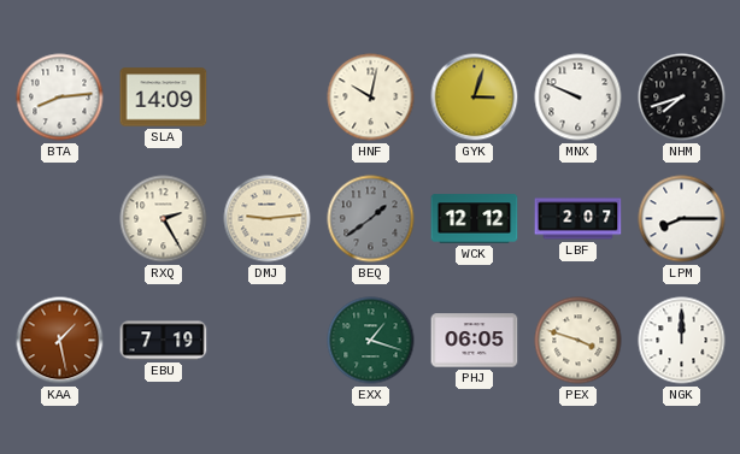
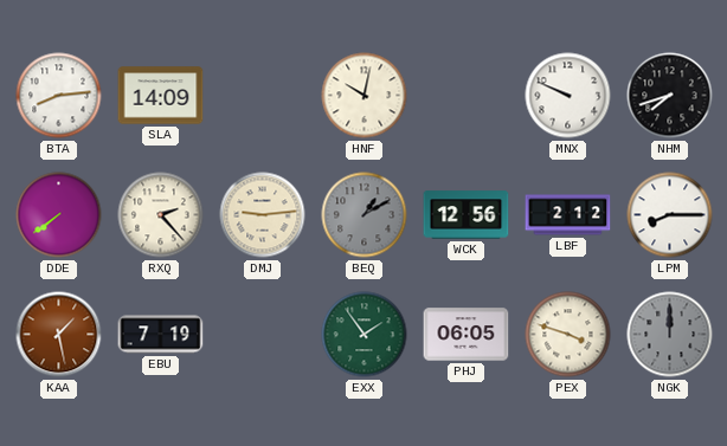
GYK: 3:03 -> none (475, 98)
DDE: none -> 7:39 (59, 215)
RXQ: 2:25 -> 2:23 (161, 215)
BEQ: 1:39 -> 1:10 (365, 215)
WCK: 12:12 -> 12:56 (467, 215)
LBF: 2:07 -> 2:12 (568, 215)
EXX: 1:18 -> 1:54 (365, 335)
NGK dial: white -> grey (670, 335)
